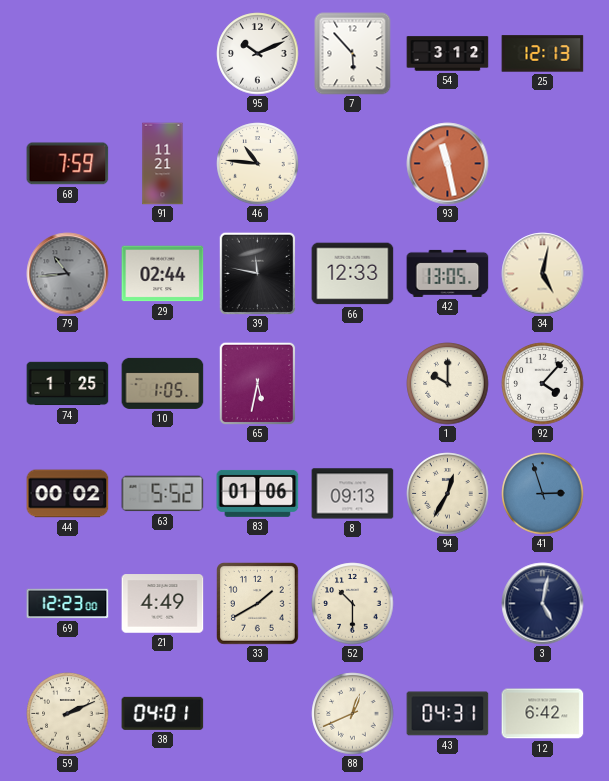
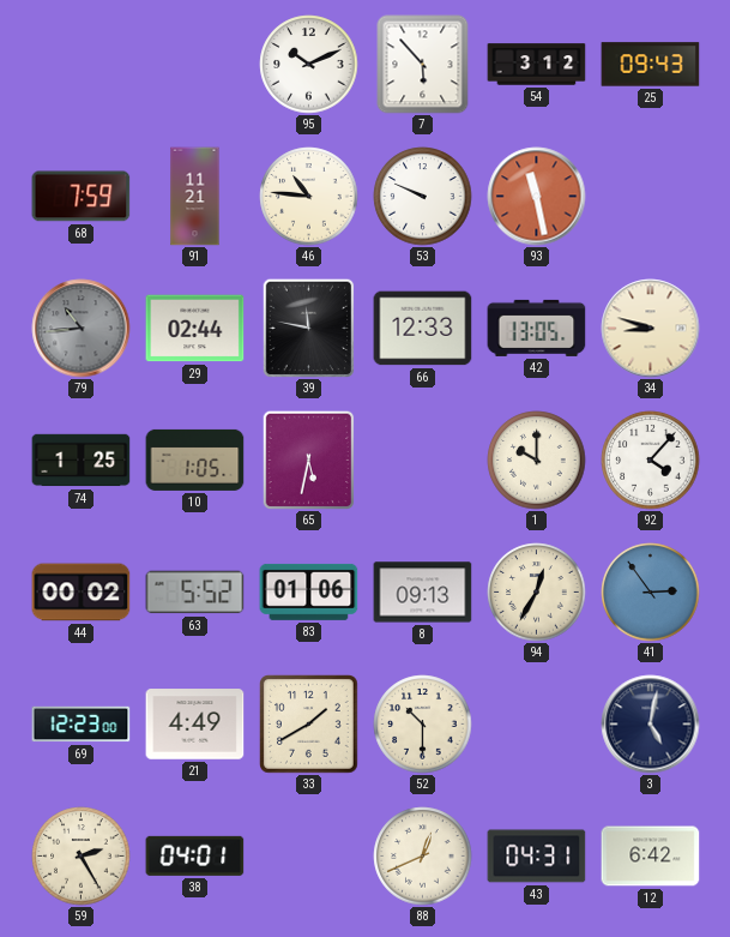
25: 12:13 -> 09:43 (651, 65)
53: none -> 9:49 (423, 197)
34: 5:02 -> 8:48 (651, 329)
41: 2:57 -> 2:54 (651, 593)
59: 2:11 -> 2:25 (82, 857)
